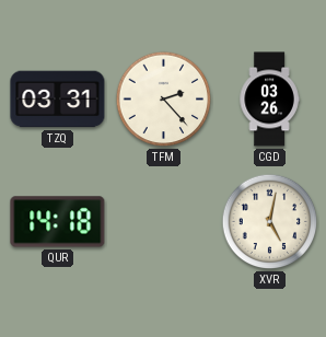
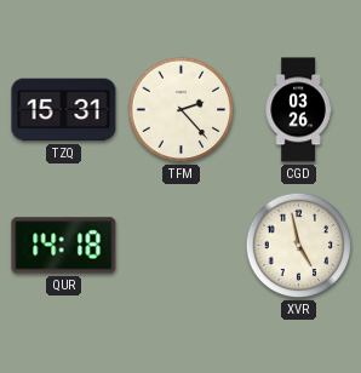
TZQ: 03:31 -> 15:31 (64, 110)
XVR: 5:02 -> 4:58 (299, 246)
